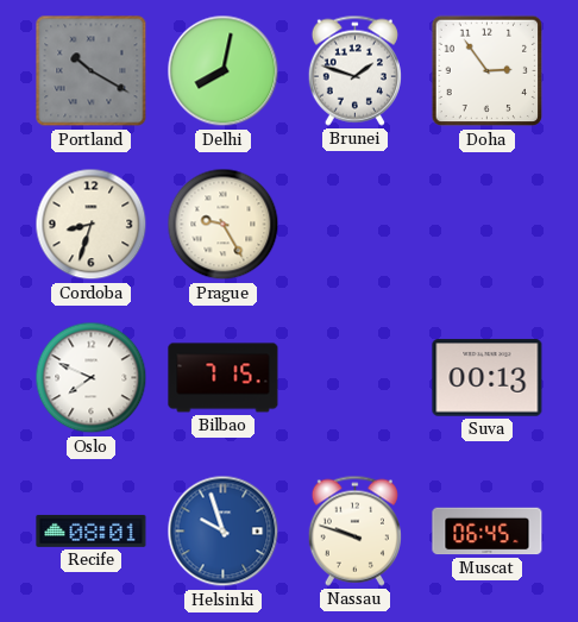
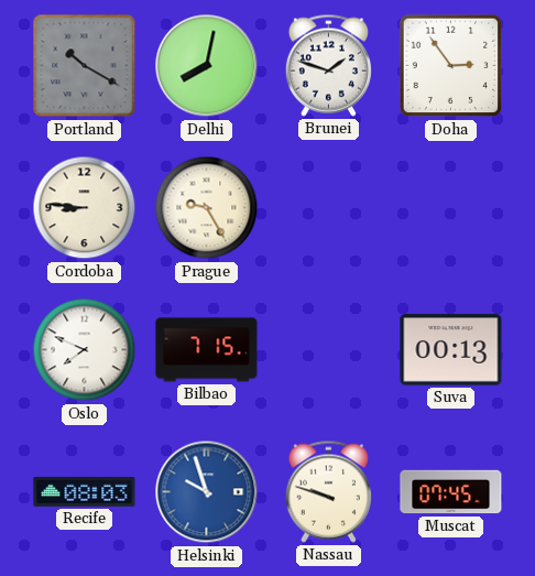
Cordoba: 8:33 -> 8:46 (85, 208)
Recife: 08:01 -> 08:03 (85, 491)
Muscat: 06:45 -> 07:45 (451, 492)
